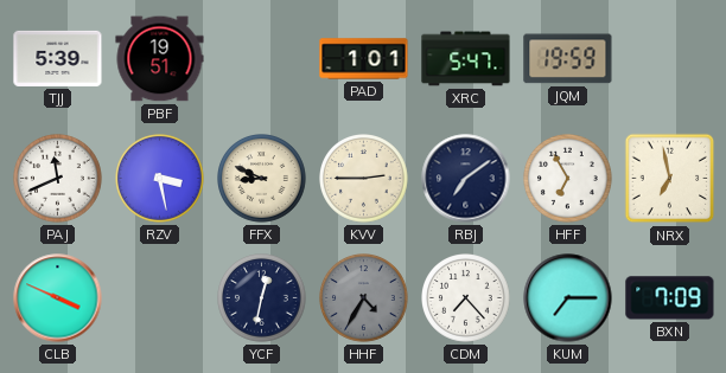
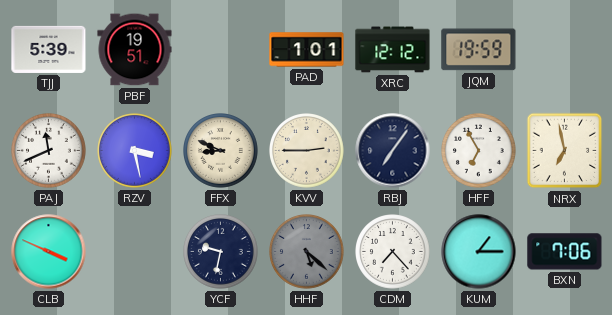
XRC: 5:47 -> 12:12 (393, 50)
RBJ: 7:09 -> 7:06 (393, 151)
YCF: 12:32 -> 9:32 (221, 252)
HHF: 4:35 -> 5:22 (307, 252)
KUM: 7:15 -> 1:15 (479, 252)
BXN: 7:09 -> 7:06 (565, 252)
